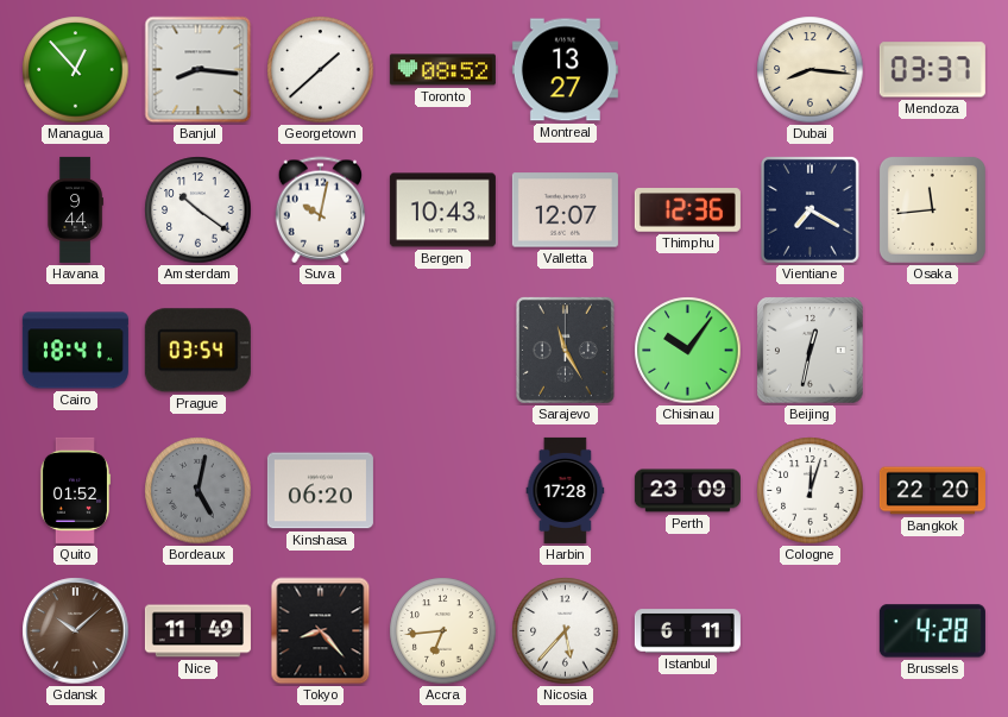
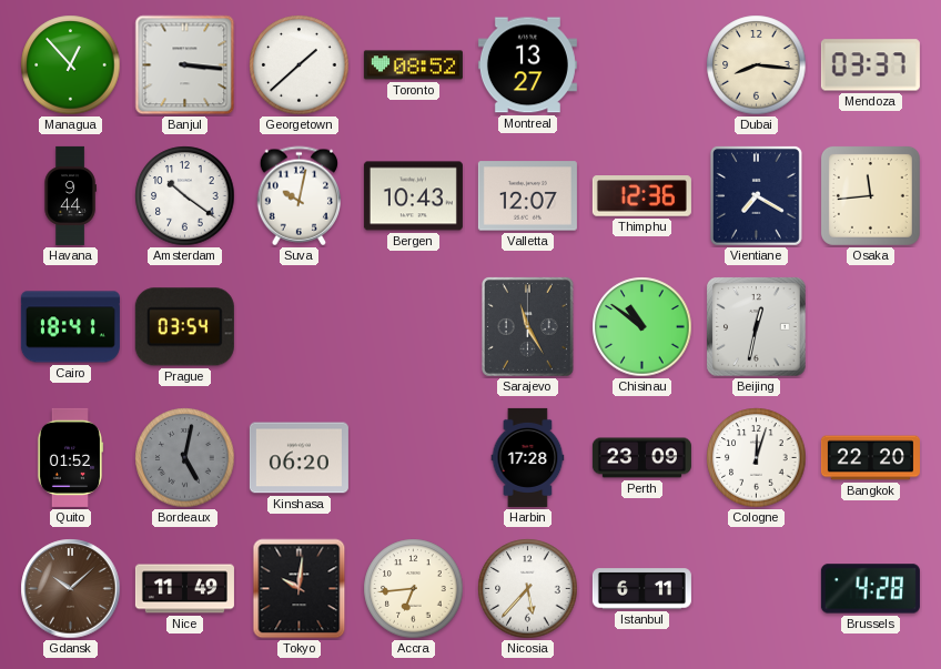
Banjul: 8:16 -> 3:16 (185, 65)
Chisinau: 10:06 -> 10:51 (642, 327)
Tokyo: 8:23 -> 10:01 (300, 589)
